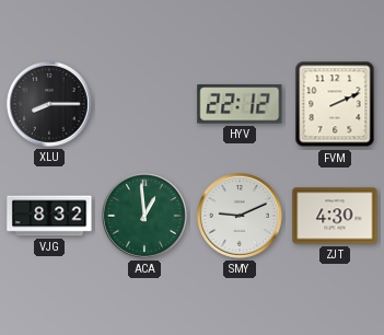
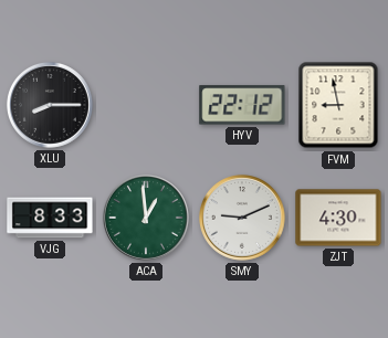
FVM: 2:11 -> 8:58 (338, 105)
VJG: 8:32 -> 8:33 (50, 218)
